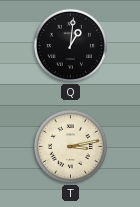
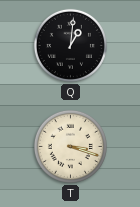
T: 3:13 -> 3:18 (70, 146)
